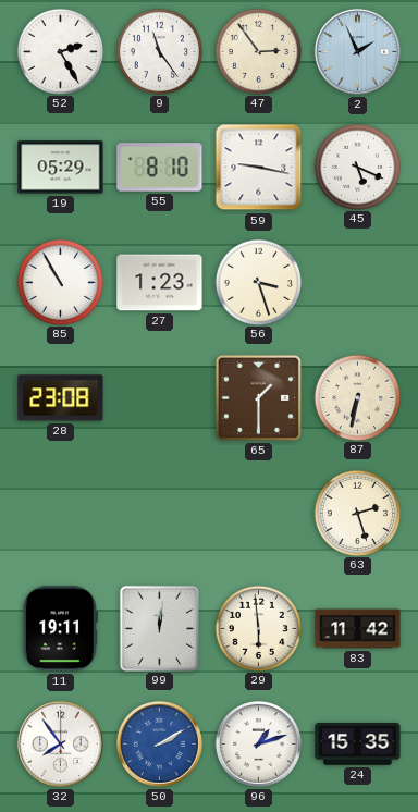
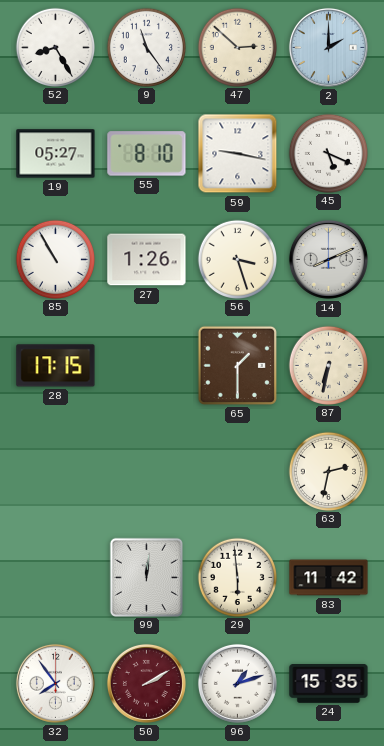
52: 2:25 -> 8:25 (55, 47)
47: 2:54 -> 2:52 (237, 47)
2: 1:56 -> 2:00 (328, 47)
19: 05:29 -> 05:27 (56, 154)
27: 1:23 -> 1:26 (147, 260)
14: none -> 8:11 (328, 259)
28: 23:08 -> 17:15 (56, 366)
63: 2:27 -> 2:32 (328, 471)
11: 19:11 -> none (60, 629)
50 dial: blue -> burgundy (146, 683)
